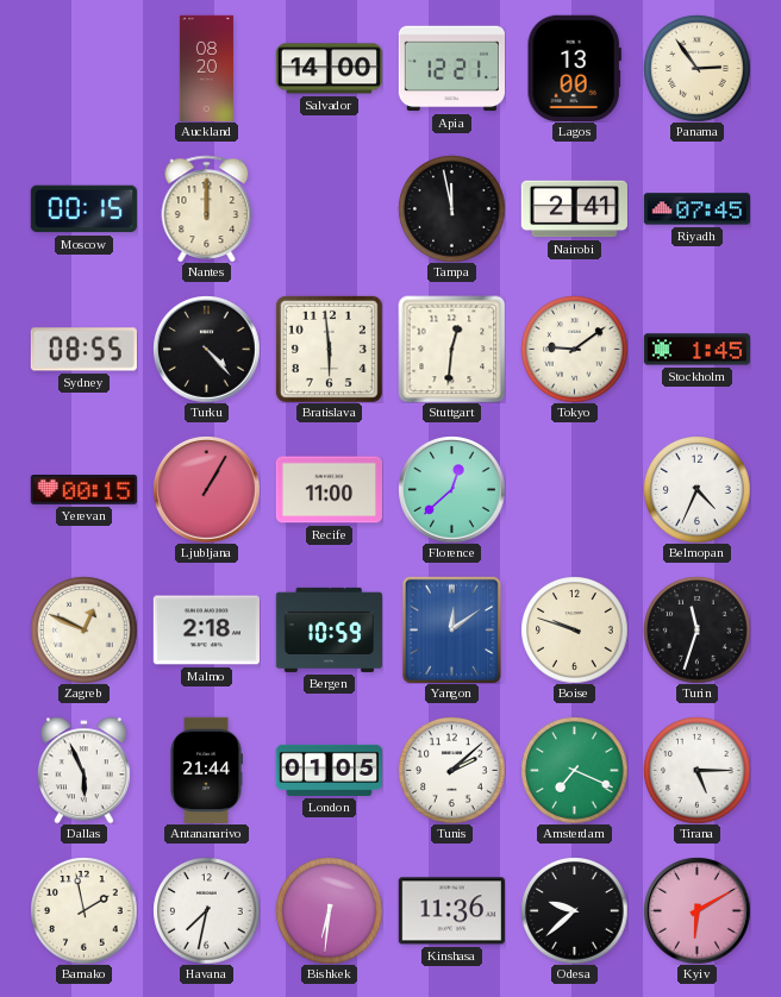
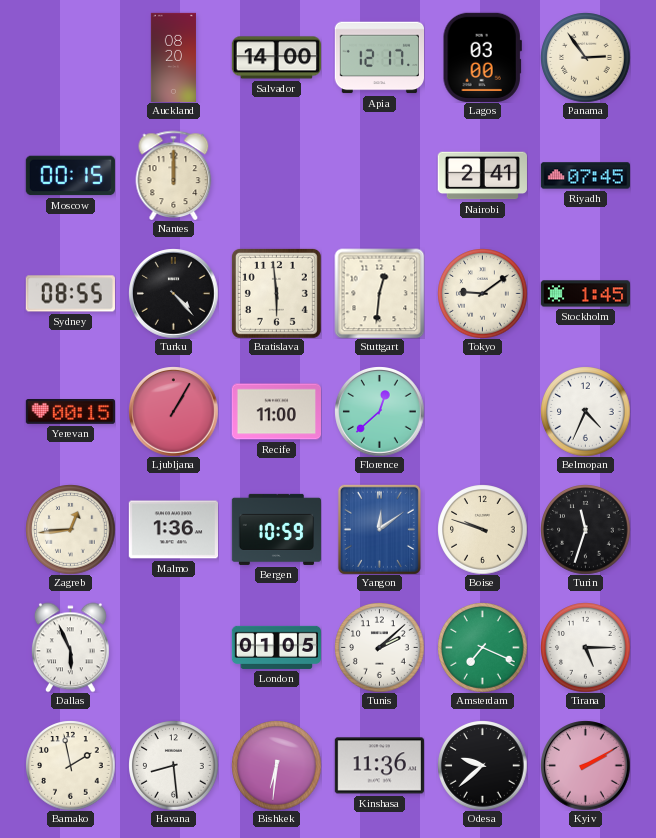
Apia: 12:21 -> 12:17 (379, 58)
Lagos: 13:00 -> 03:00 (482, 57)
Tampa: 11:58 -> none (451, 208)
Zagreb: 12:49 -> 12:44 (70, 529)
Malmo: 2:18 -> 1:36 (173, 530)
Antananarivo: 21:44 -> none (206, 770)
Havana: 7:32 -> 8:29 (173, 765)
Kyiv: 6:10 -> 2:10 (585, 765)
